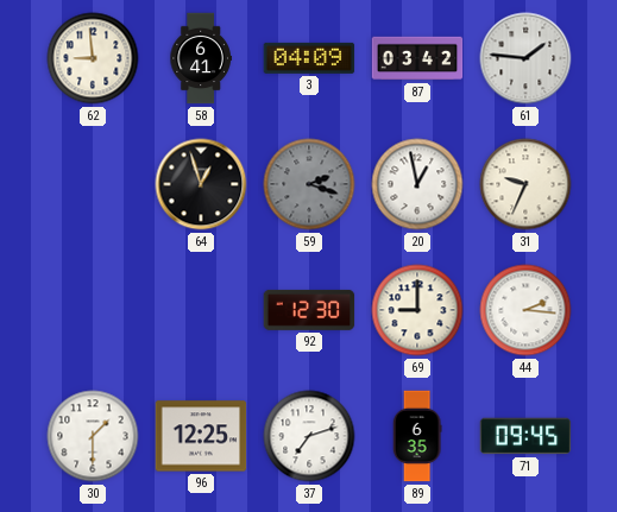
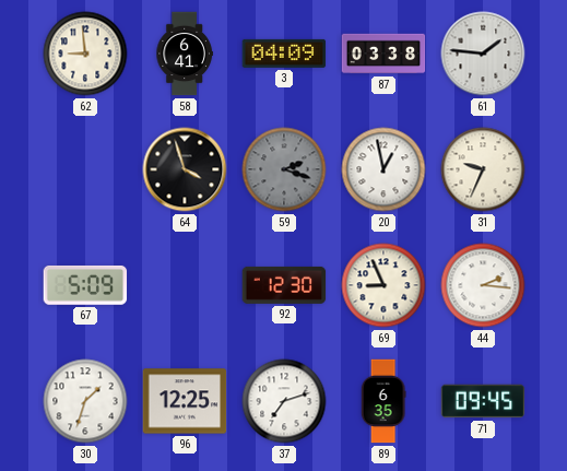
87: 03:42 -> 03:38 (383, 54)
64: 12:57 -> 3:57 (185, 169)
67: none -> 5:09 (85, 285)
69: 9:00 -> 8:56 (383, 285)
30: 1:30 -> 1:33 (85, 401)
